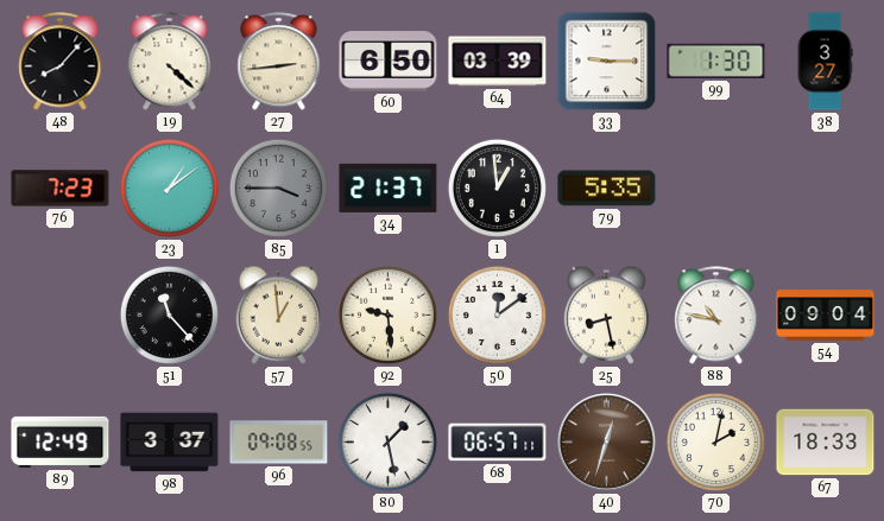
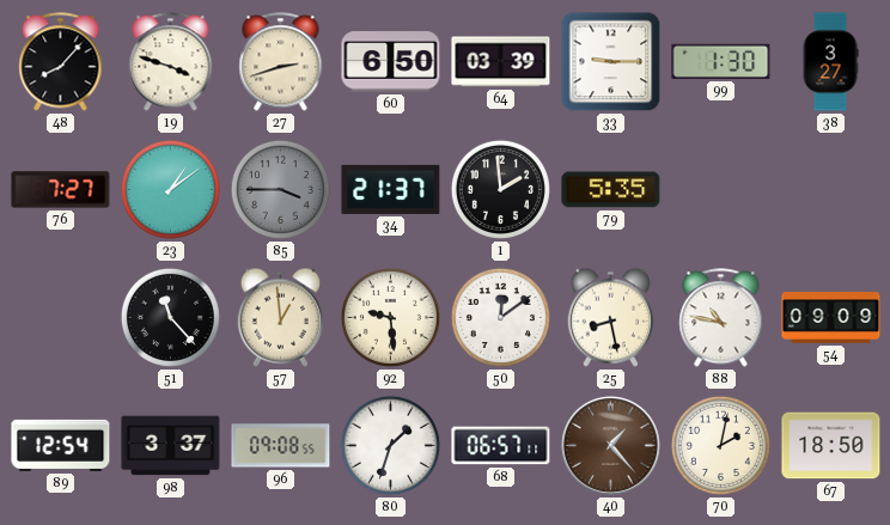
19: 4:22 -> 3:48 (171, 62)
27: 2:44 -> 2:42 (281, 62)
76: 7:23 -> 7:27 (61, 190)
1: 12:59 -> 1:59 (500, 189)
54: 09:04 -> 09:09 (831, 318)
89: 12:49 -> 12:54 (61, 445)
80: 1:28 -> 1:33 (390, 445)
40: 12:33 -> 1:23 (610, 445)
67: 18:33 -> 18:50 (831, 446)
